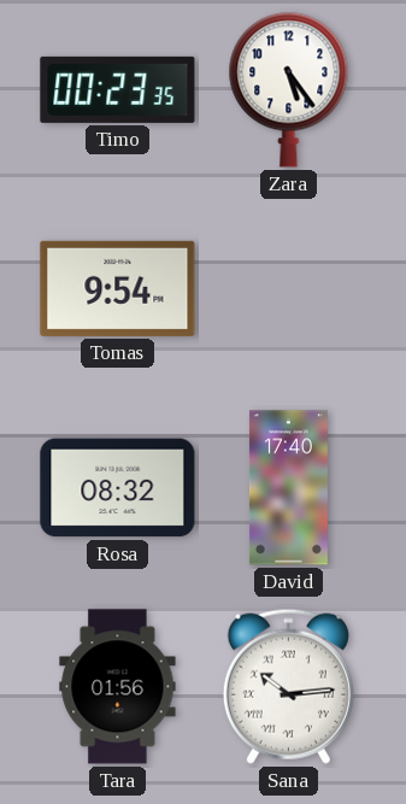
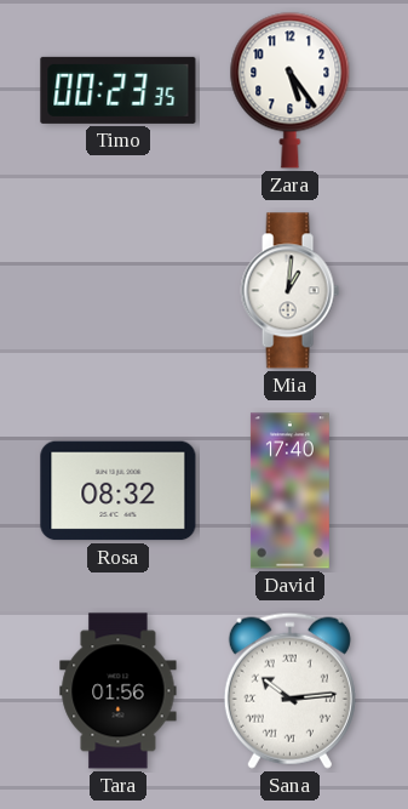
Tomas: 9:54 -> none (118, 288)
Mia: none -> 1:01 (289, 291)
